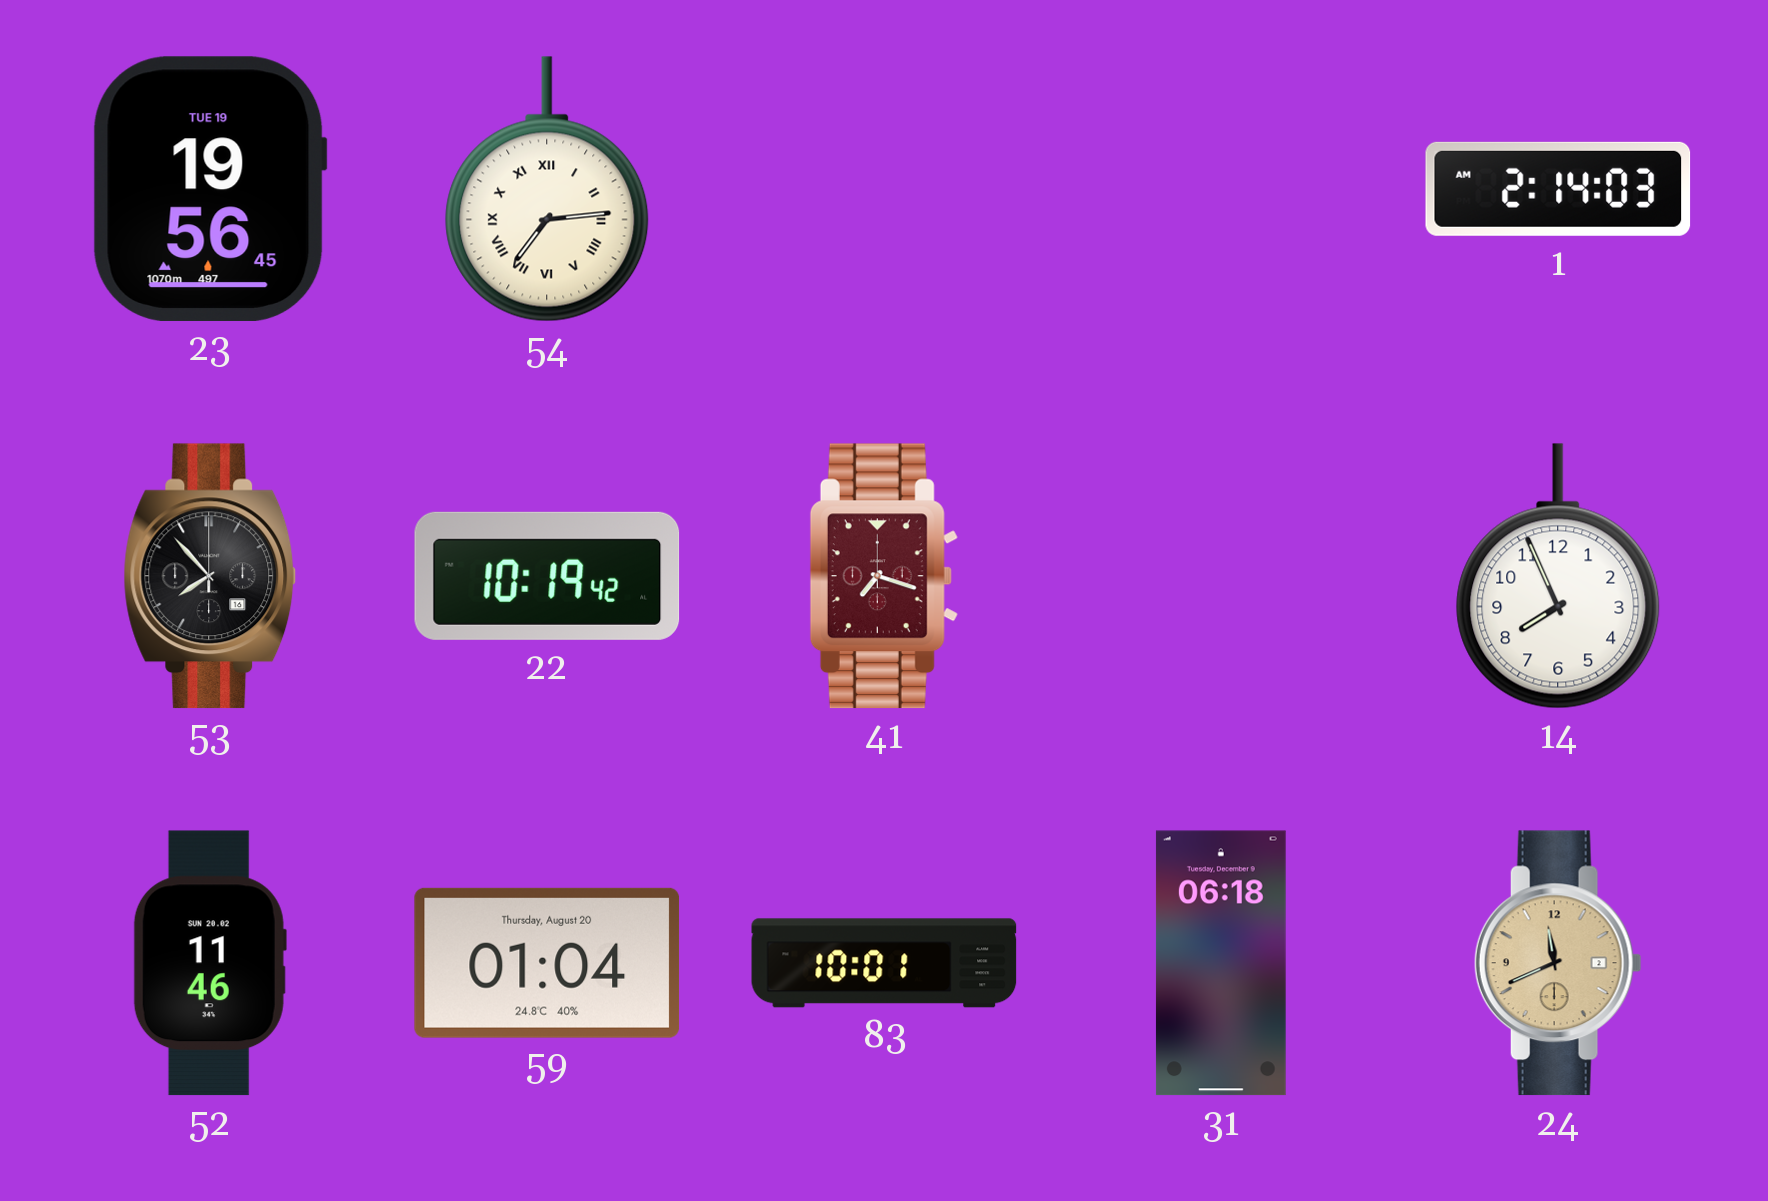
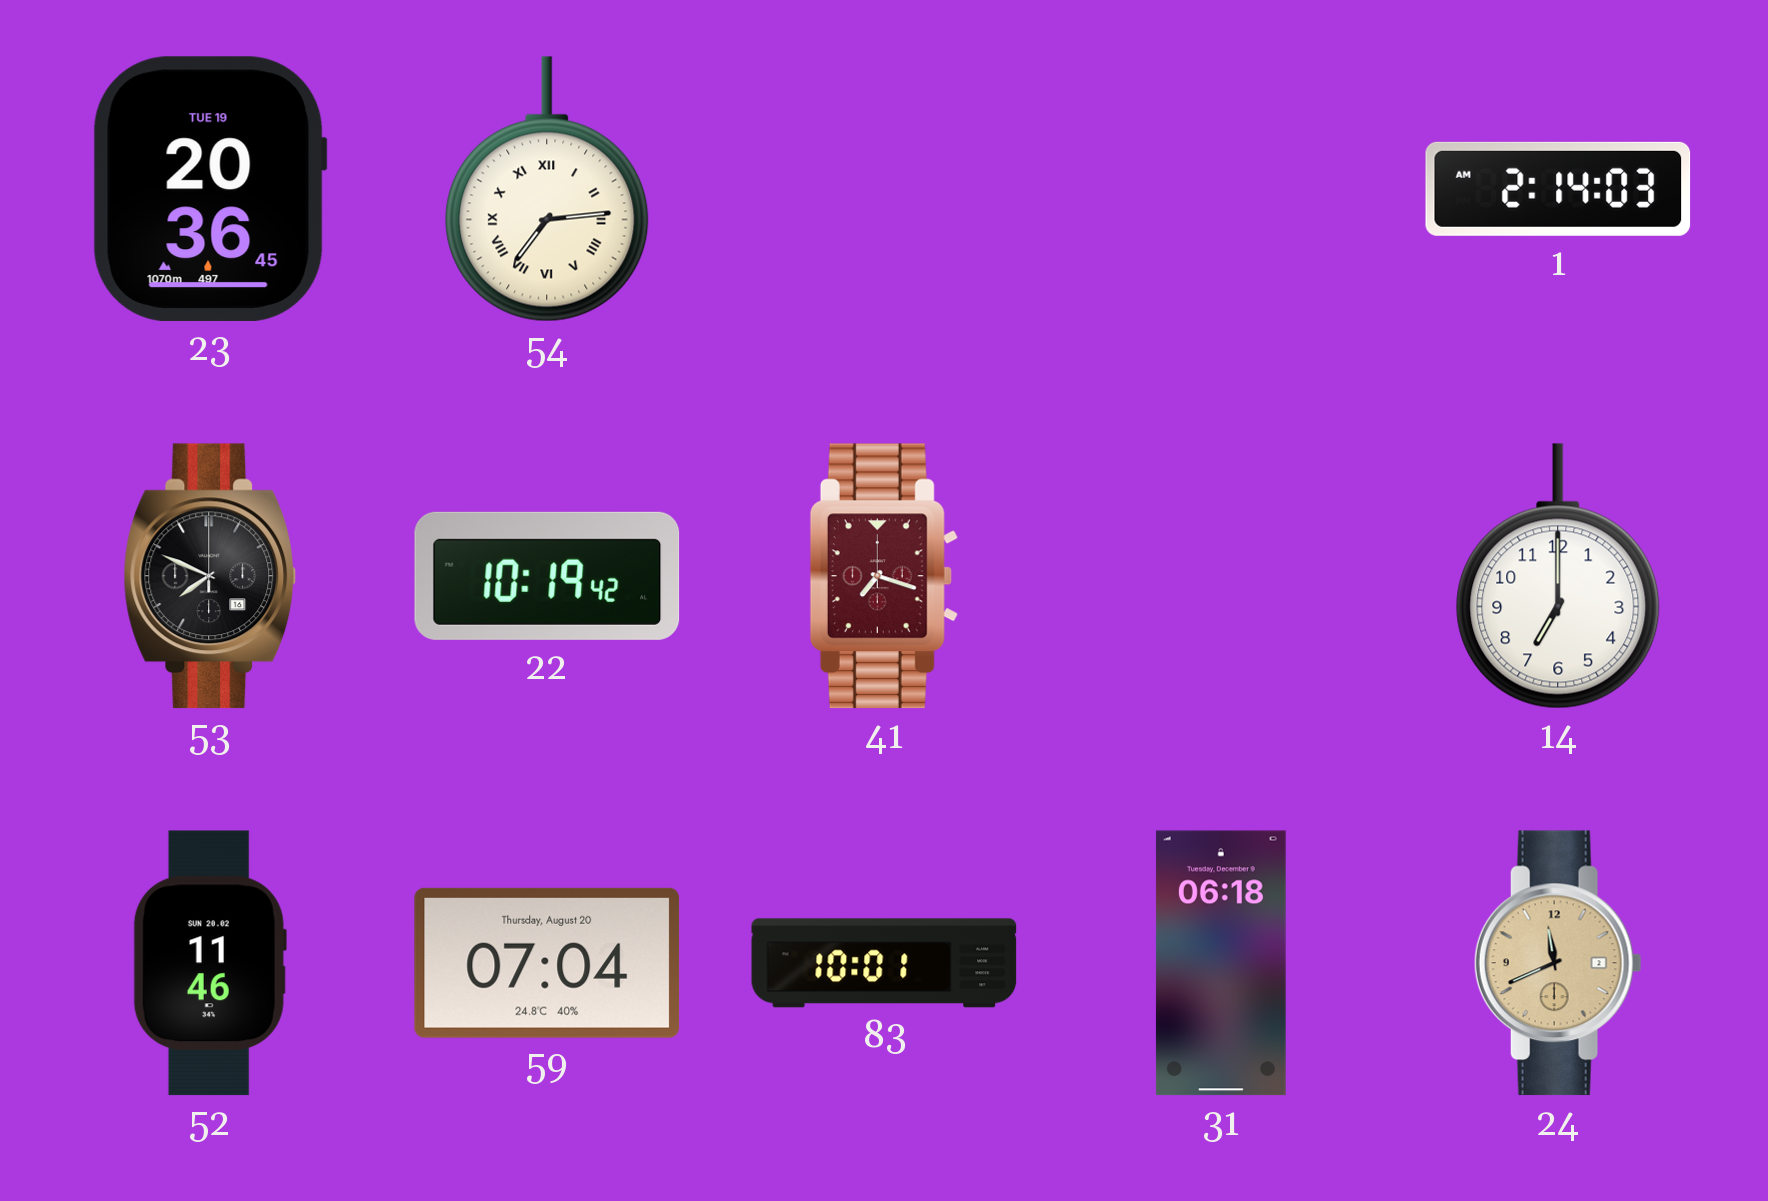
23: 19:56 -> 20:36 (210, 189)
53: 7:53 -> 7:49 (210, 576)
14: 7:56 -> 7:00 (1558, 576)
59: 01:04 -> 07:04 (547, 963)
